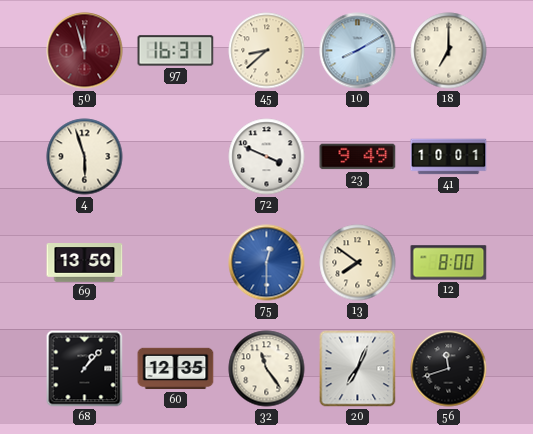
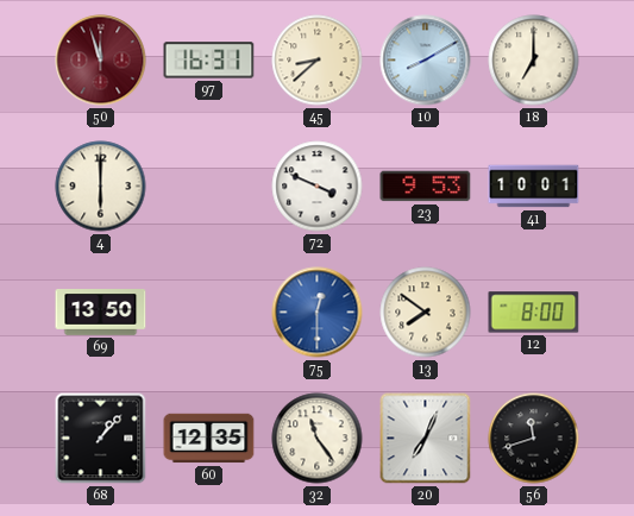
4: 5:57 -> 6:00 (101, 187)
23: 9:49 -> 9:53 (426, 187)
